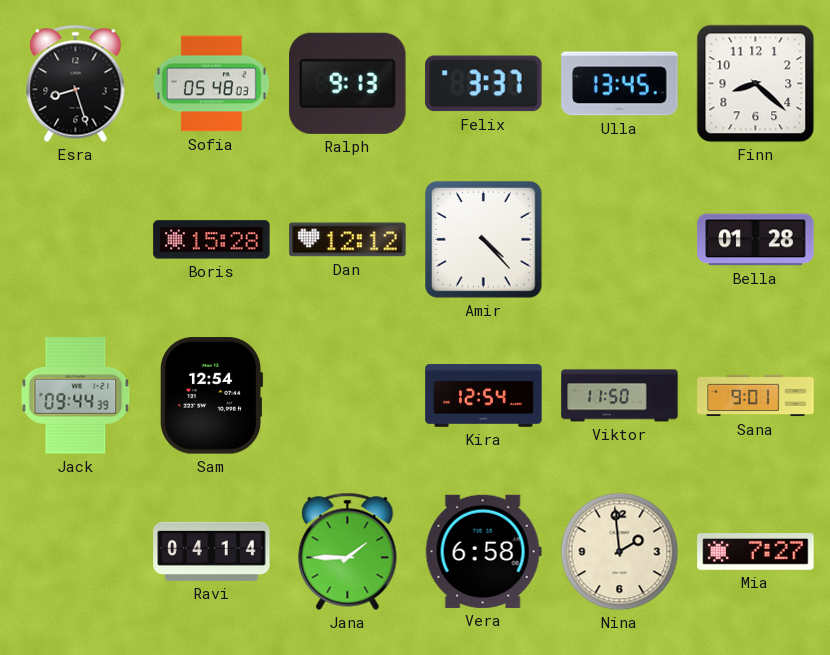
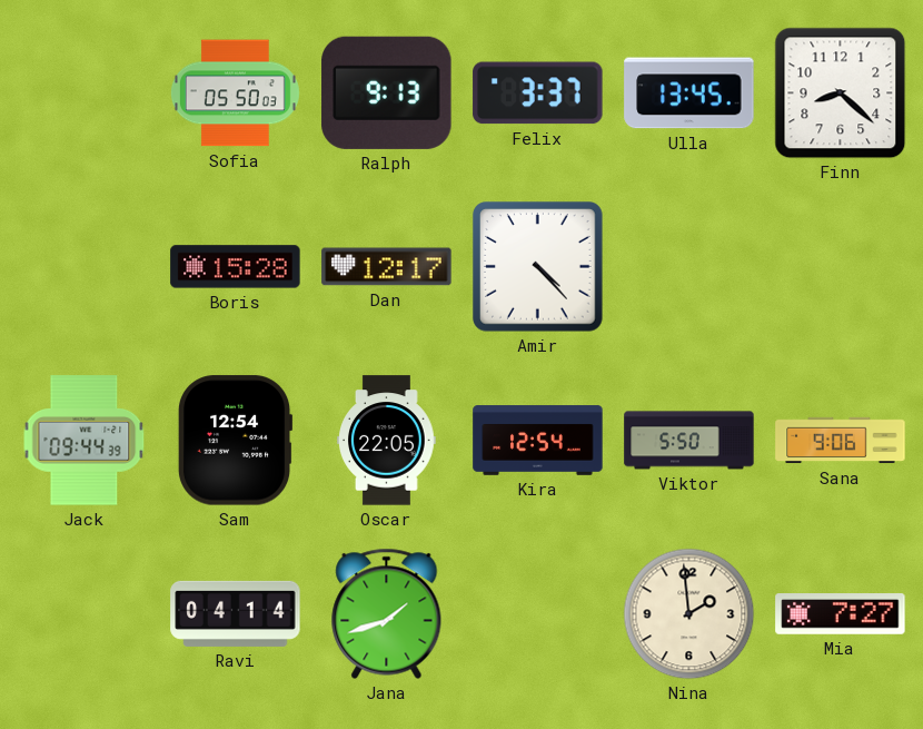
Esra: 8:27 -> none (76, 83)
Sofia: 05:48 -> 05:50 (235, 93)
Dan: 12:12 -> 12:17 (387, 267)
Bella: 01:28 -> none (756, 240)
Oscar: none -> 22:05 (387, 441)
Viktor: 11:50 -> 5:50 (689, 441)
Sana: 9:01 -> 9:06 (841, 441)
Jana: 1:45 -> 1:42 (387, 613)
Vera: 6:58 -> none (483, 551)
